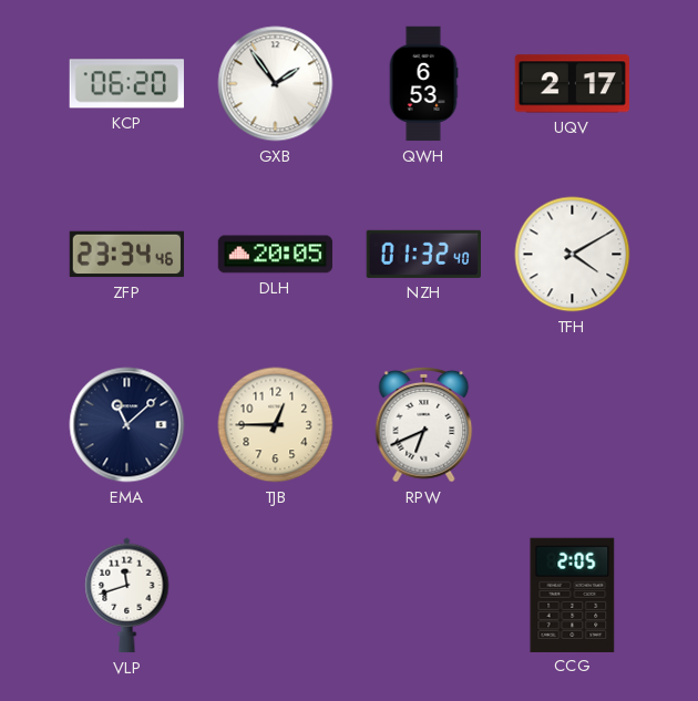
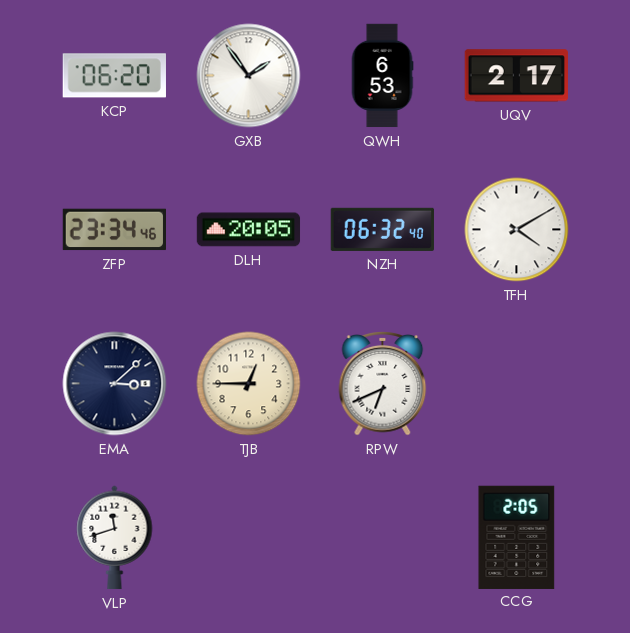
NZH: 01:32 -> 06:32 (382, 229)
EMA: 11:08 -> 3:08 (115, 384)
